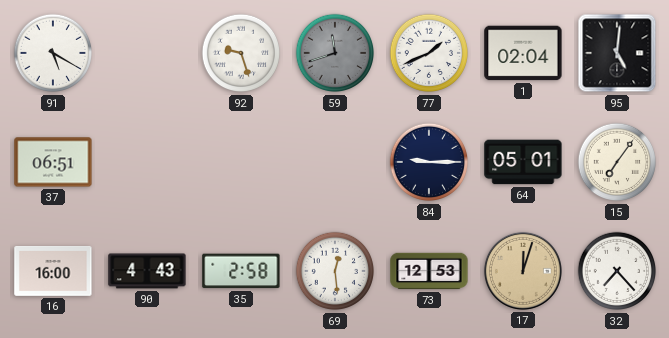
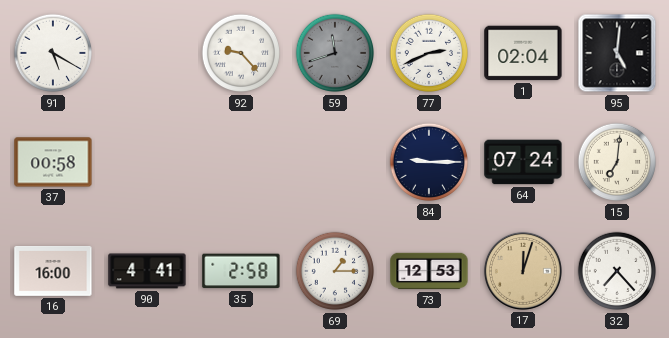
92: 9:27 -> 9:23 (241, 53)
77: 1:41 -> 2:41 (429, 53)
37: 06:51 -> 00:58 (53, 162)
64: 05:01 -> 07:24 (523, 162)
15: 7:06 -> 7:01 (617, 162)
90: 4:43 -> 4:41 (147, 271)
69: 12:29 -> 1:15 (335, 271)
